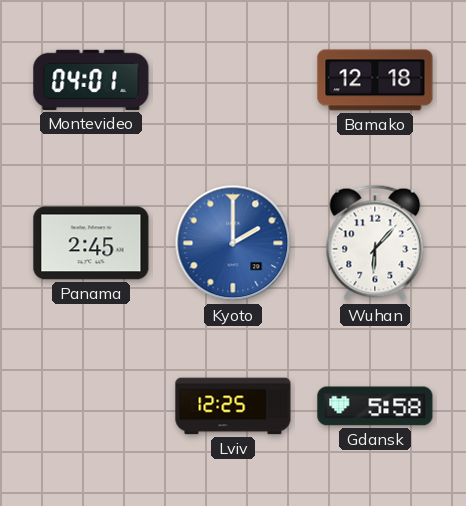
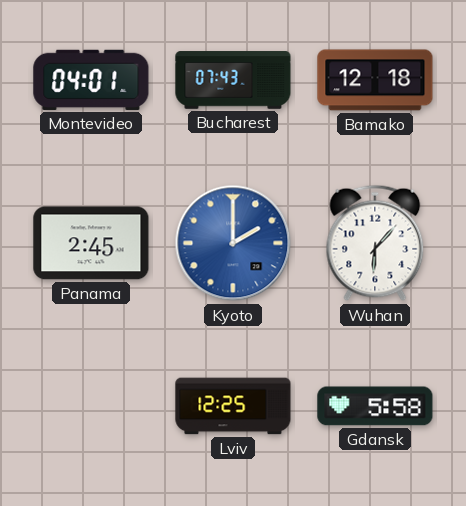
Bucharest: none -> 07:43 (233, 80)
